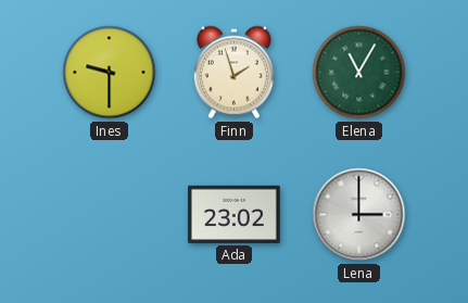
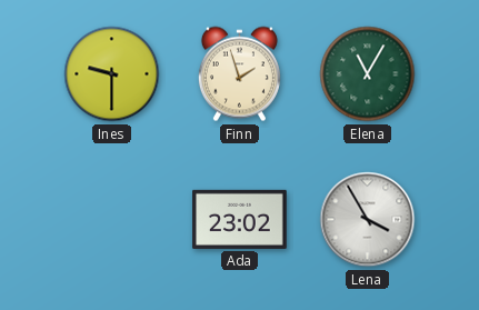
Lena: 3:00 -> 3:55 (368, 220)
